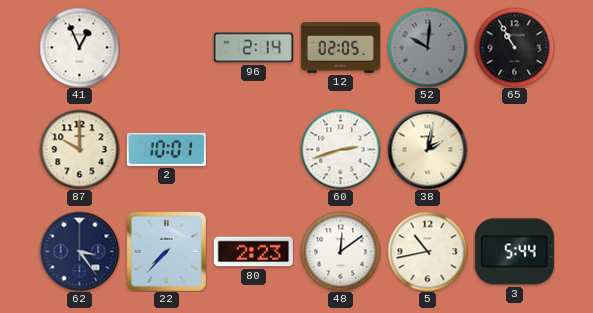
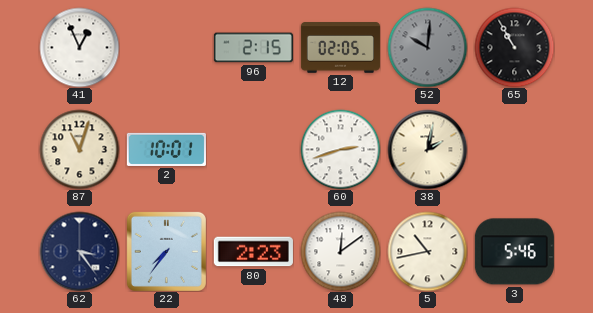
96: 2:14 -> 2:15 (253, 48)
87: 10:00 -> 11:03 (79, 149)
22: 7:37 -> 7:36 (166, 251)
3: 5:44 -> 5:46 (514, 252)
